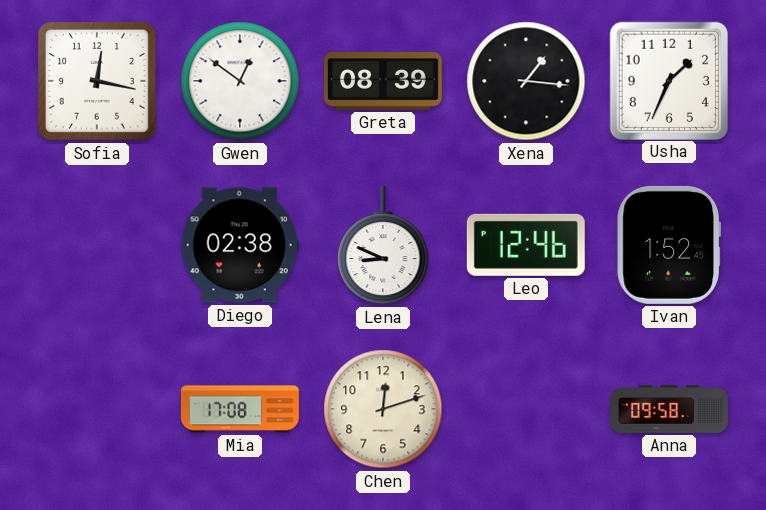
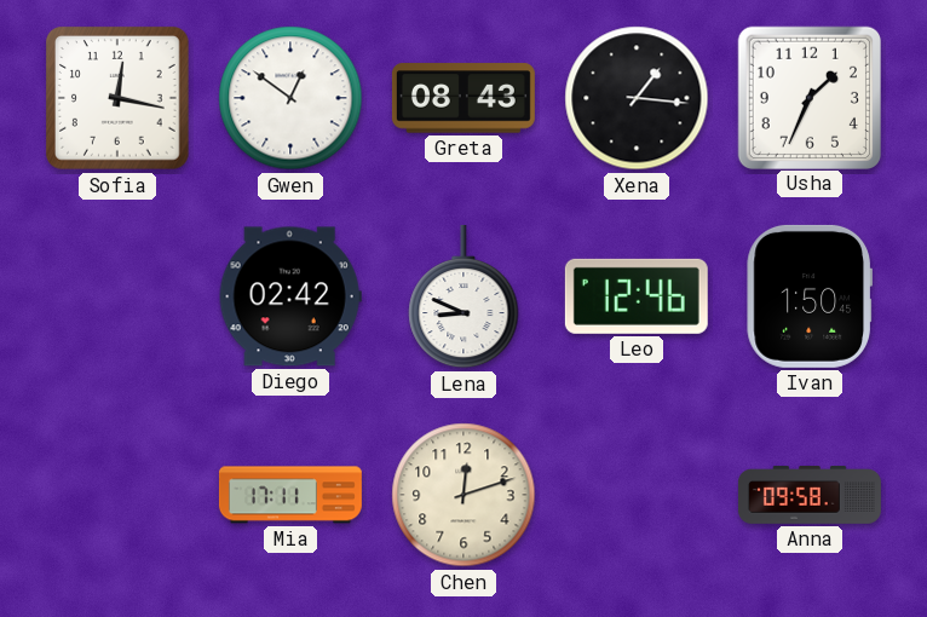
Greta: 08:39 -> 08:43 (463, 98)
Diego: 02:38 -> 02:42 (290, 296)
Ivan: 1:52 -> 1:50 (808, 296)
Mia: 17:08 -> 17:11 (290, 495)
